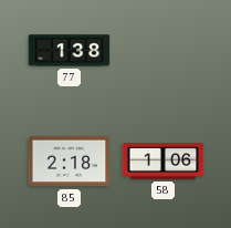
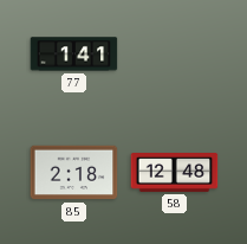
77: 1:38 -> 1:41 (74, 54)
58: 1:06 -> 12:48 (175, 173)
